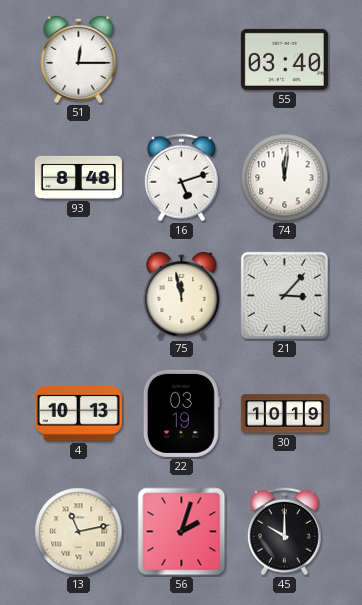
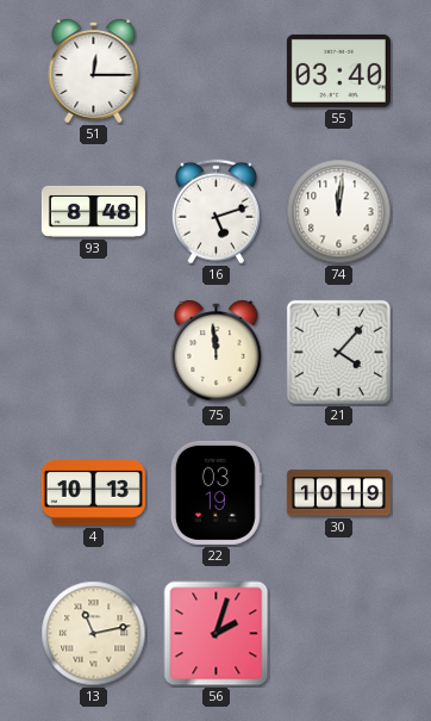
75: 11:58 -> 11:59 (217, 352)
21: 3:07 -> 4:07 (338, 352)
45: 10:00 -> none (284, 532)
